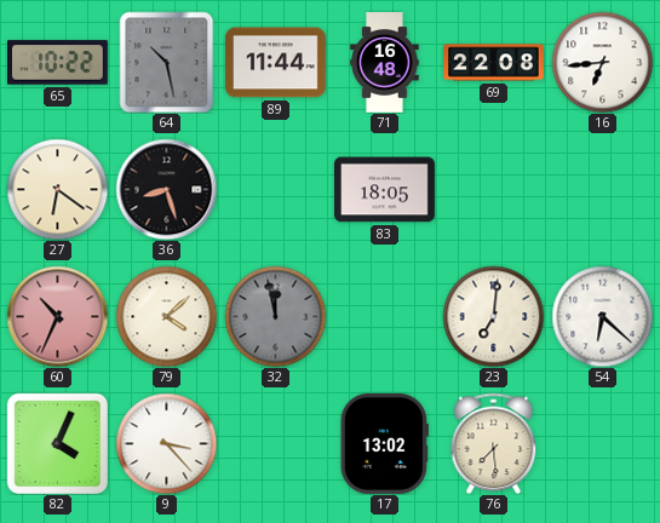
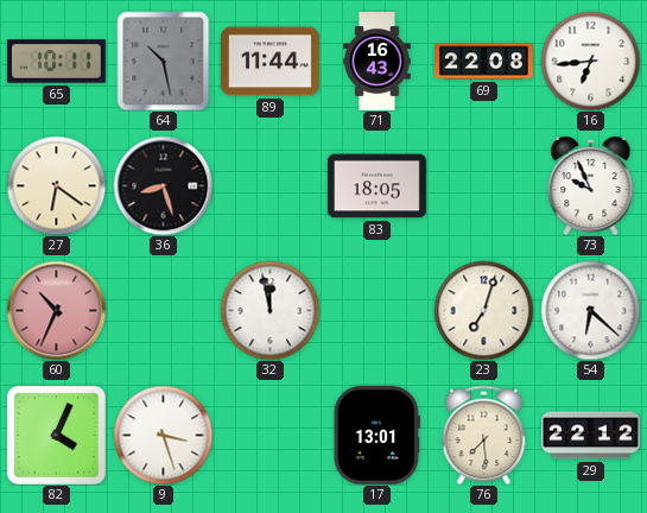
65: 10:22 -> 10:11 (57, 62)
71: 16:48 -> 16:43 (378, 62)
73: none -> 9:56 (591, 185)
79: 4:08 -> none (166, 316)
32 dial: grey -> white (269, 310)
23: 7:01 -> 7:03 (483, 310)
9: 3:23 -> 3:27 (163, 435)
17: 13:02 -> 13:01 (376, 435)
29: none -> 22:12 (591, 436)
